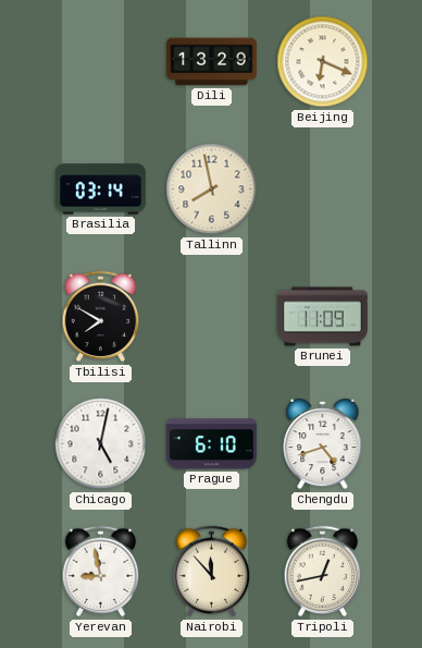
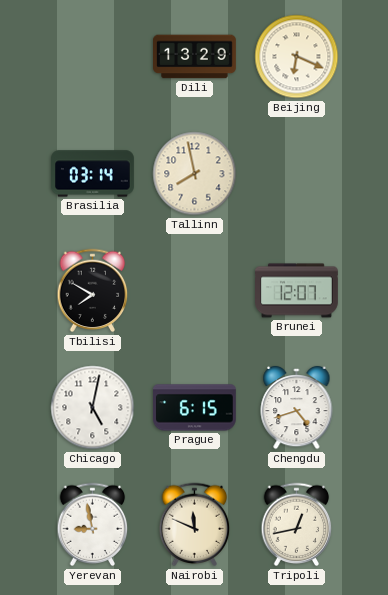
Brunei: 11:09 -> 12:07 (297, 291)
Prague: 6:10 -> 6:15 (195, 408)
Nairobi: 11:53 -> 11:49 (195, 525)
